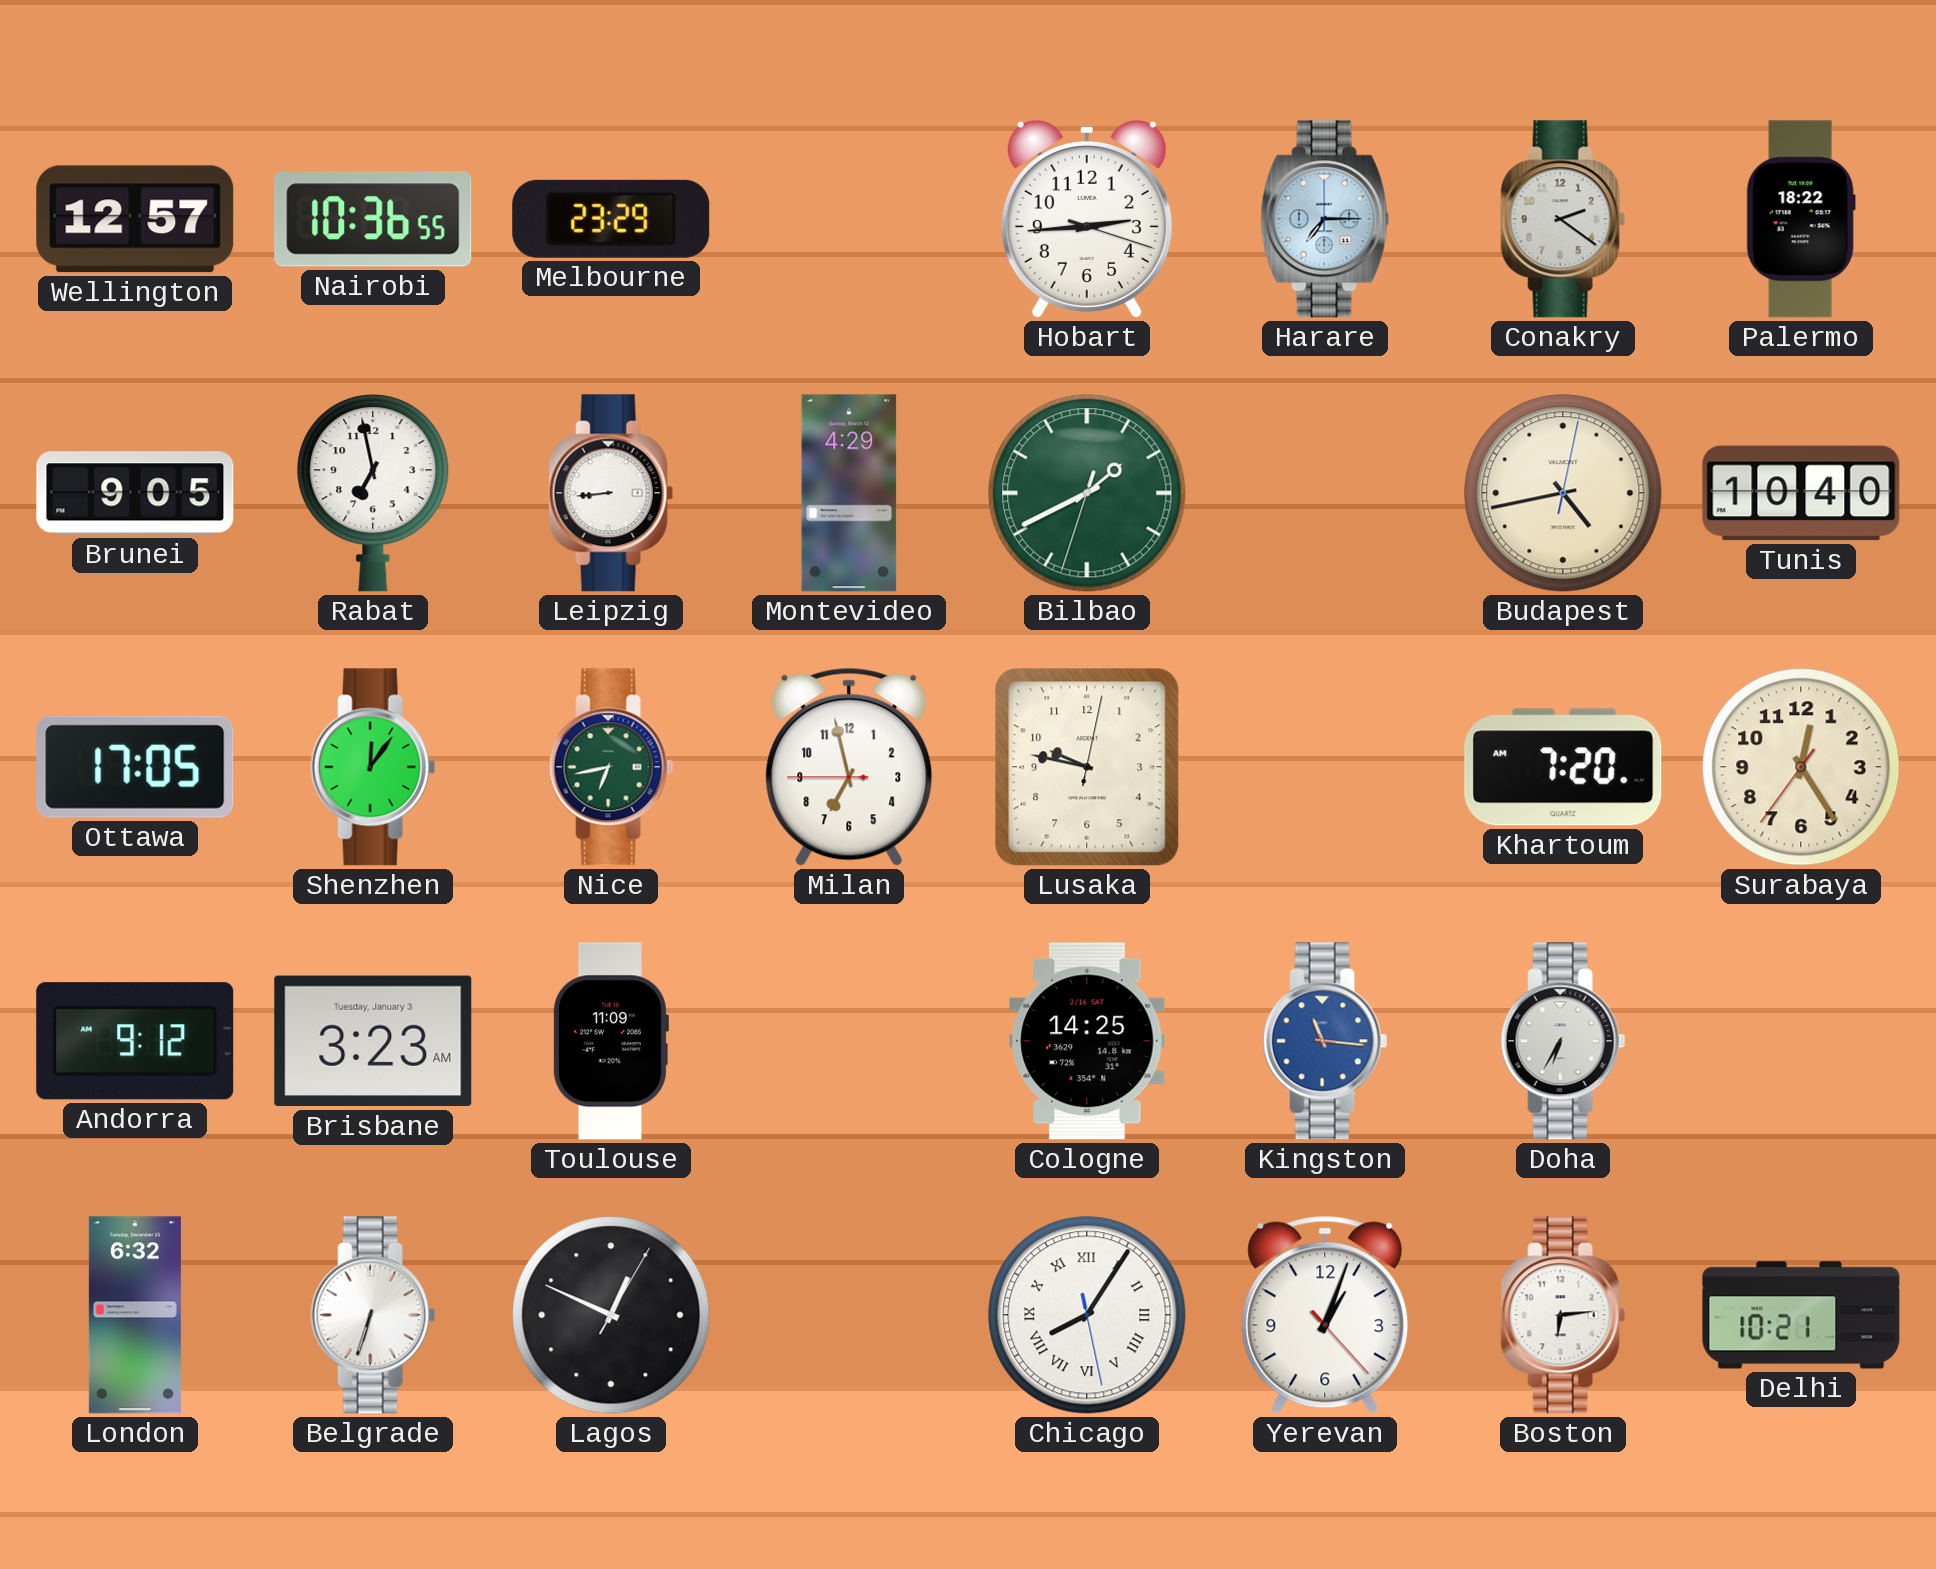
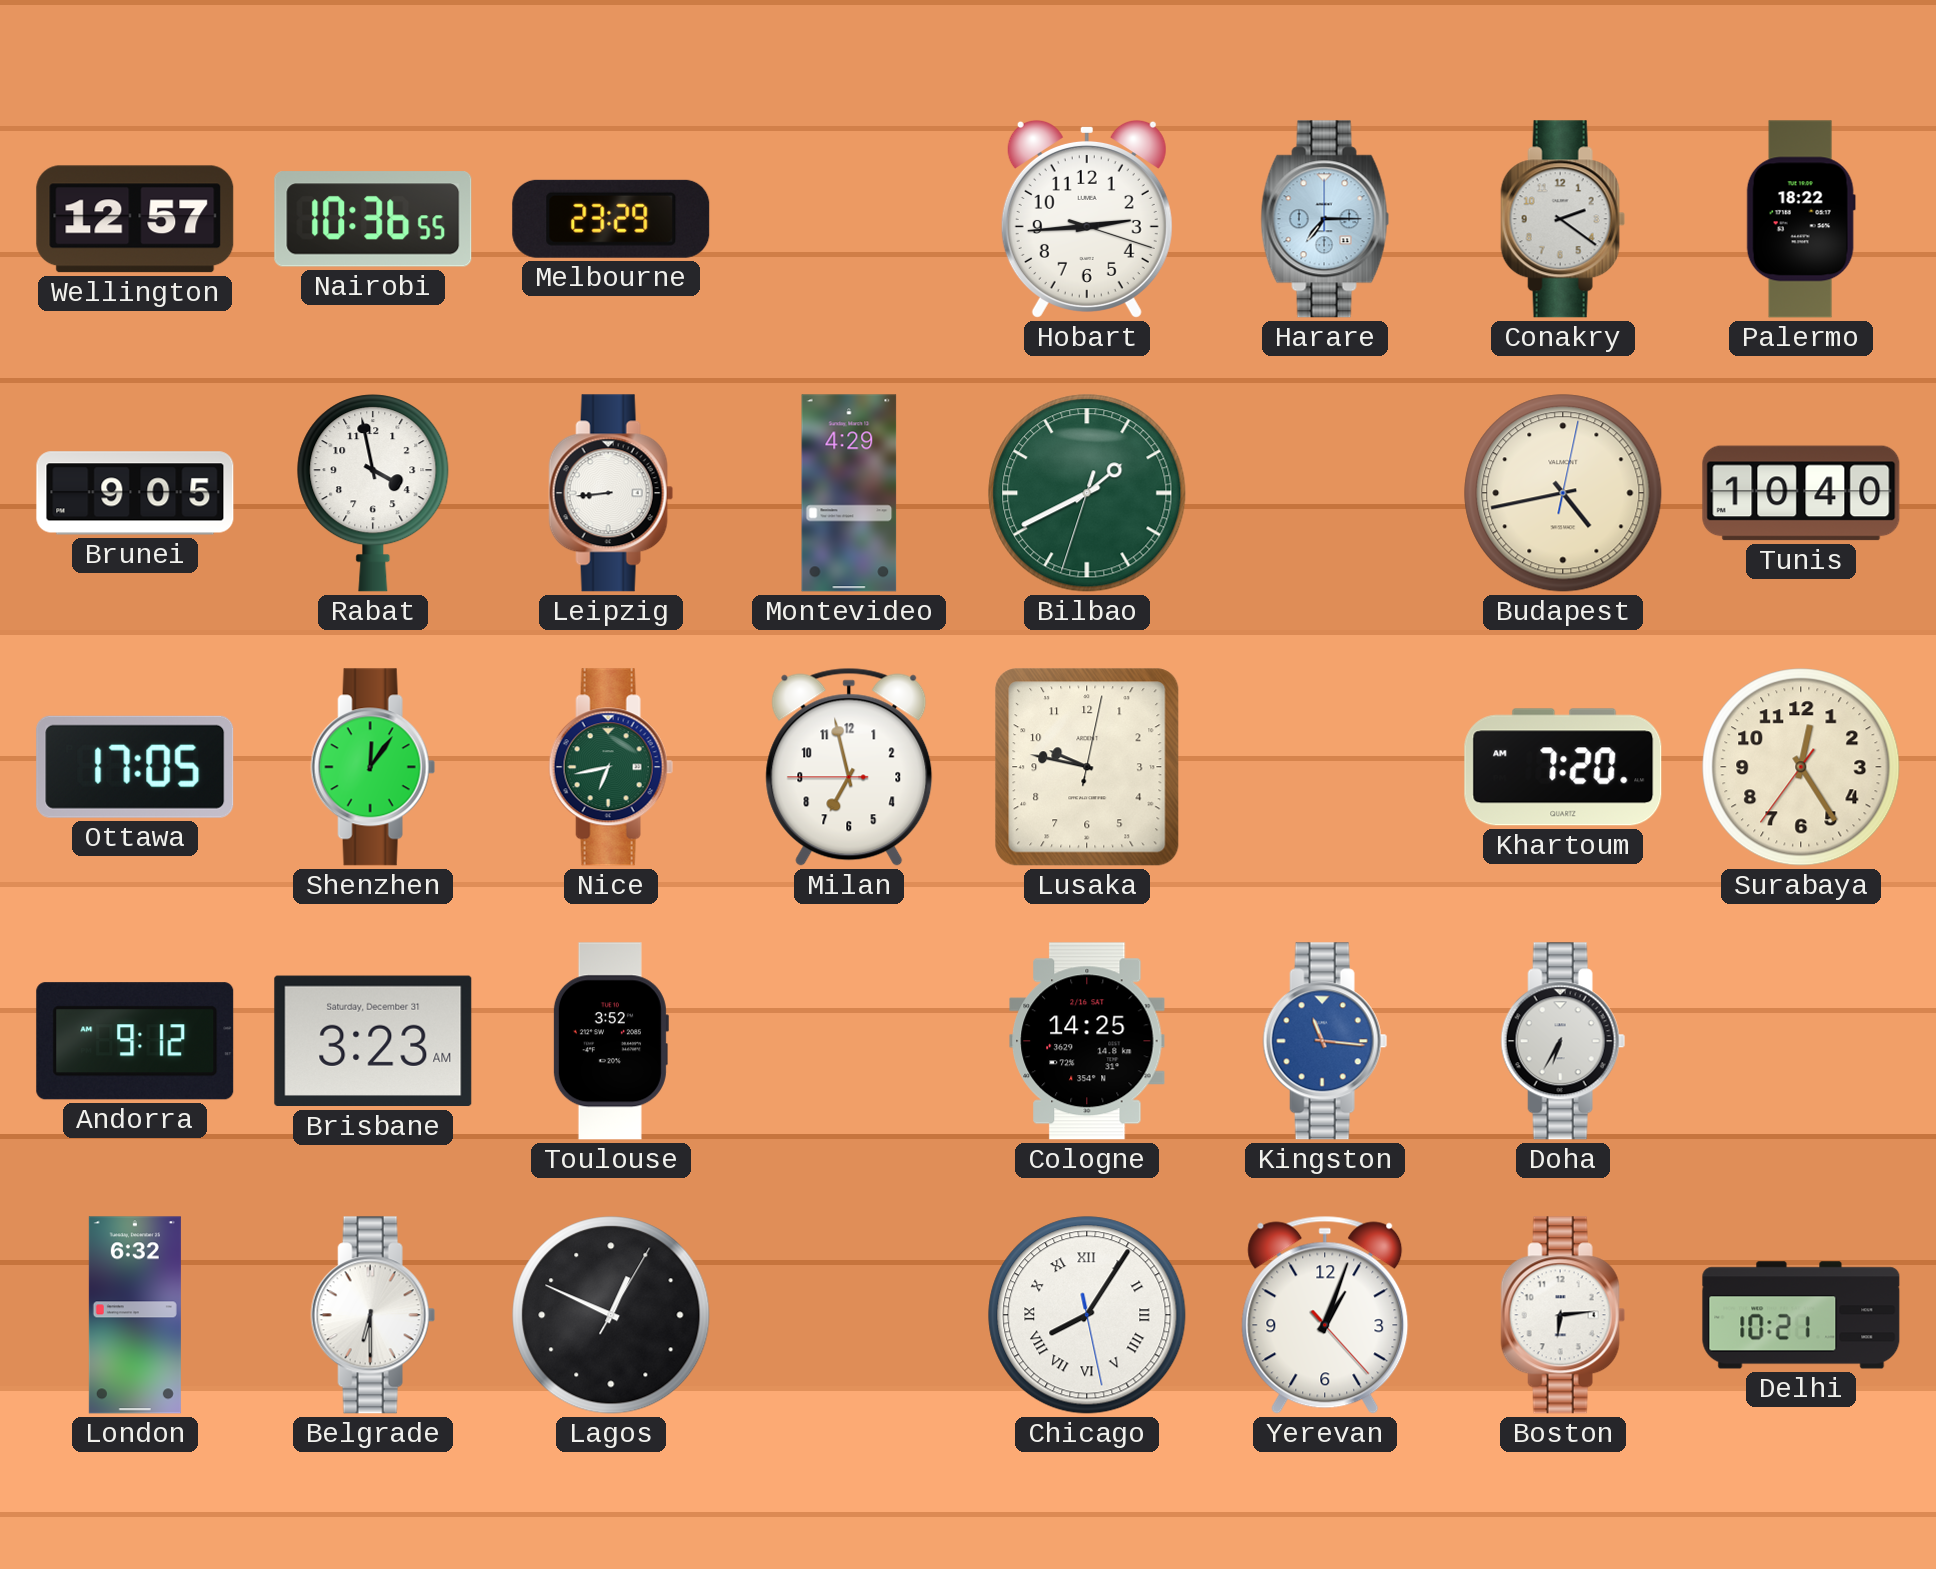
Rabat: 6:58 -> 3:58 (373, 493)
Brisbane date: Tuesday, January 3 -> Saturday, December 31 (373, 1041)
Toulouse: 11:09 -> 3:52 (610, 1041)
Belgrade: 6:33 -> 6:30 (373, 1315)
